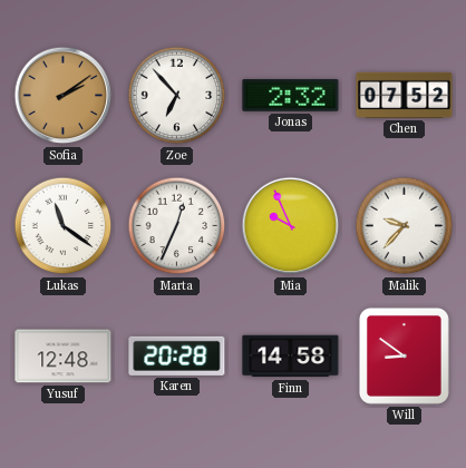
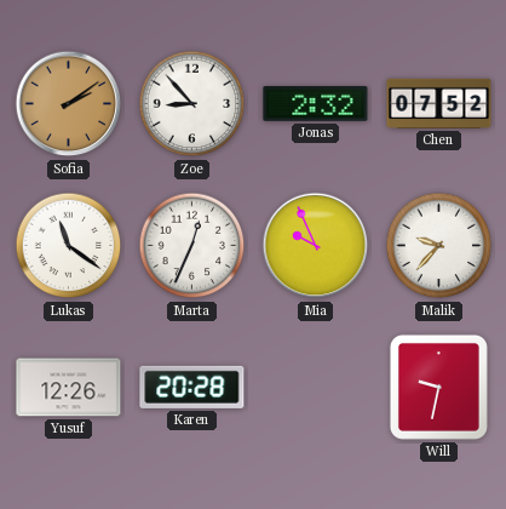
Zoe: 6:53 -> 8:53 (192, 104)
Yusuf: 12:48 -> 12:26 (69, 388)
Finn: 14:58 -> none (291, 357)
Will: 8:51 -> 9:32 (438, 387)
